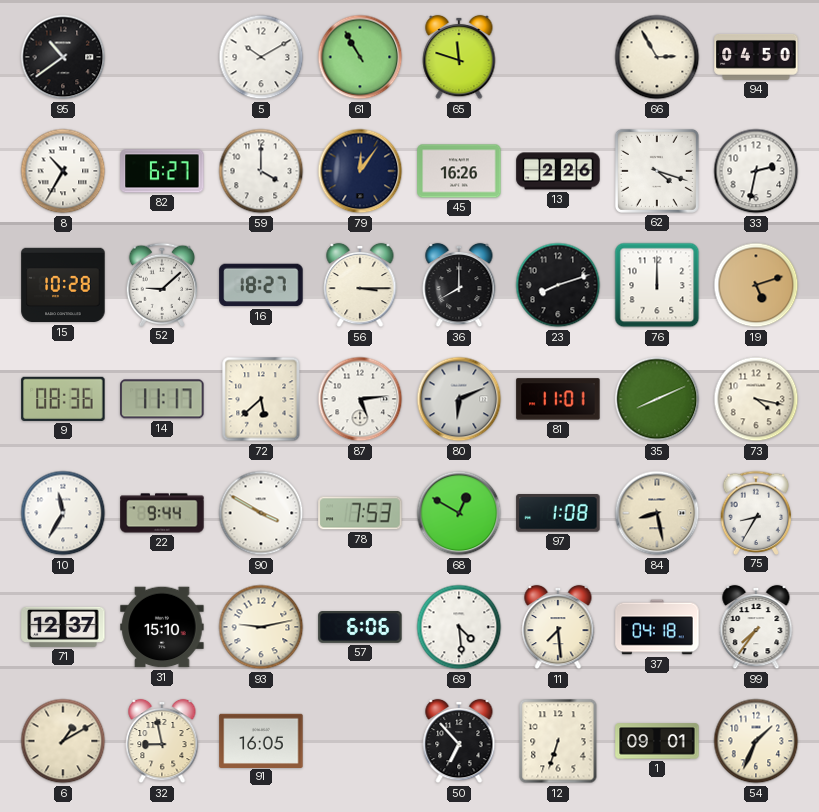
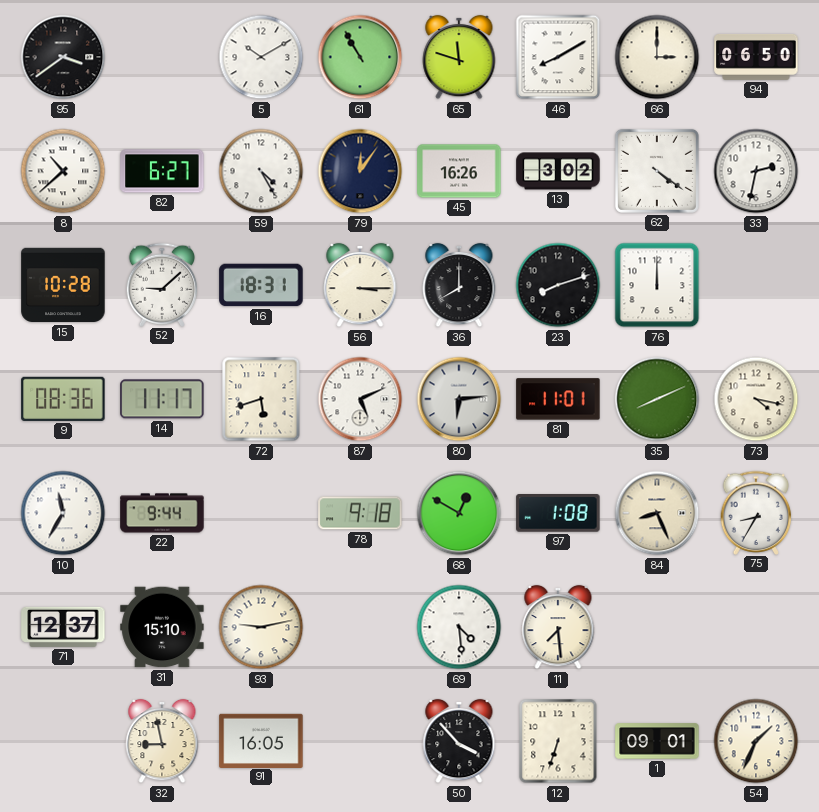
95: 10:39 -> 3:39 (63, 57)
46: none -> 8:10 (558, 57)
66: 2:55 -> 3:00 (657, 57)
94: 04:50 -> 06:50 (756, 57)
8: 10:35 -> 10:38 (63, 171)
59: 4:00 -> 4:25 (261, 171)
13: 2:26 -> 3:02 (558, 171)
62: 4:18 -> 4:21 (657, 171)
16: 18:27 -> 18:31 (261, 285)
19: 5:12 -> none (756, 285)
72: 5:38 -> 5:42 (261, 399)
87: 5:14 -> 5:11 (360, 399)
80: 6:11 -> 6:14 (459, 399)
90: 3:50 -> none (261, 513)
78: 7:53 -> 9:18 (360, 513)
84: 8:28 -> 8:26 (657, 513)
57: 6:06 -> none (360, 628)
37: 04:18 -> none (657, 627)
99: 7:36 -> none (756, 627)
6: 1:10 -> none (63, 741)
50: 6:53 -> 3:53 (459, 741)
